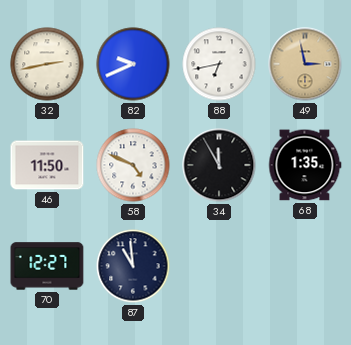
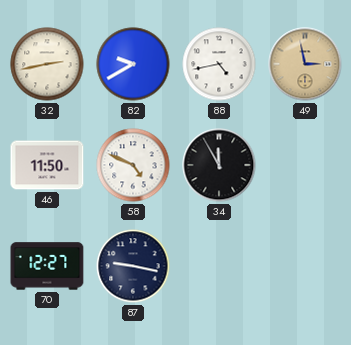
82: 9:41 -> 9:40 (133, 64)
88: 6:43 -> 4:43 (219, 64)
68: 1:35 -> none (305, 165)
87: 10:59 -> 9:17 (133, 266)
